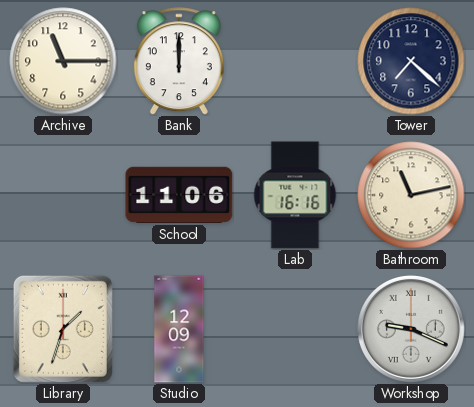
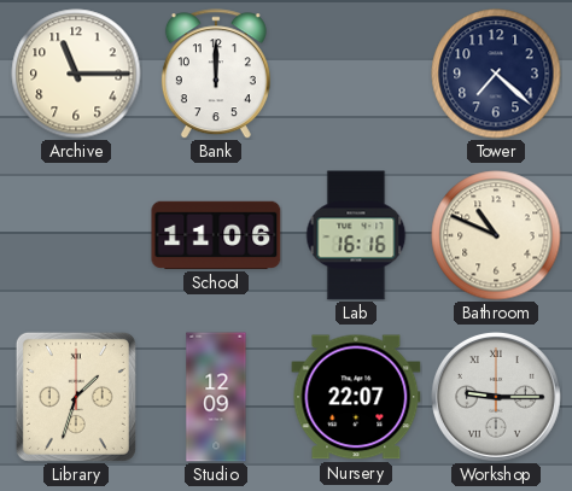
Bathroom: 11:13 -> 10:49 (496, 235)
Nursery: none -> 22:07 (356, 397)
Workshop: 9:19 -> 9:15 (496, 397)
